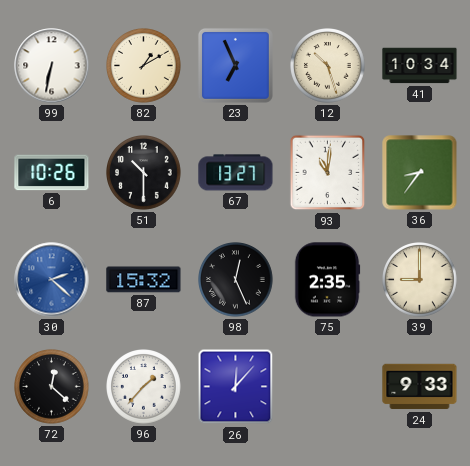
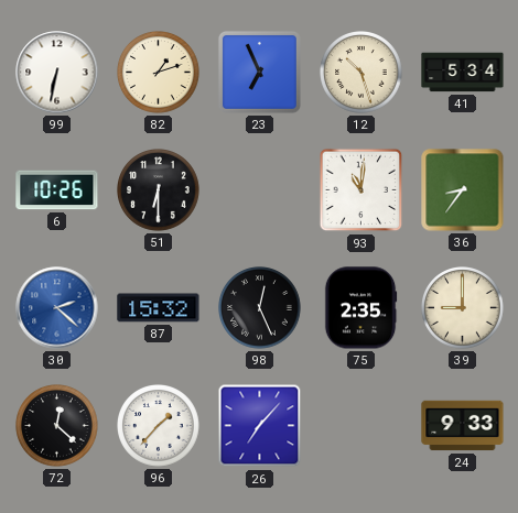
82: 1:10 -> 1:12 (159, 73)
41: 10:34 -> 5:34 (463, 73)
51: 10:30 -> 6:30 (159, 190)
67: 13:27 -> none (236, 173)
26: 12:07 -> 7:07 (260, 426)
